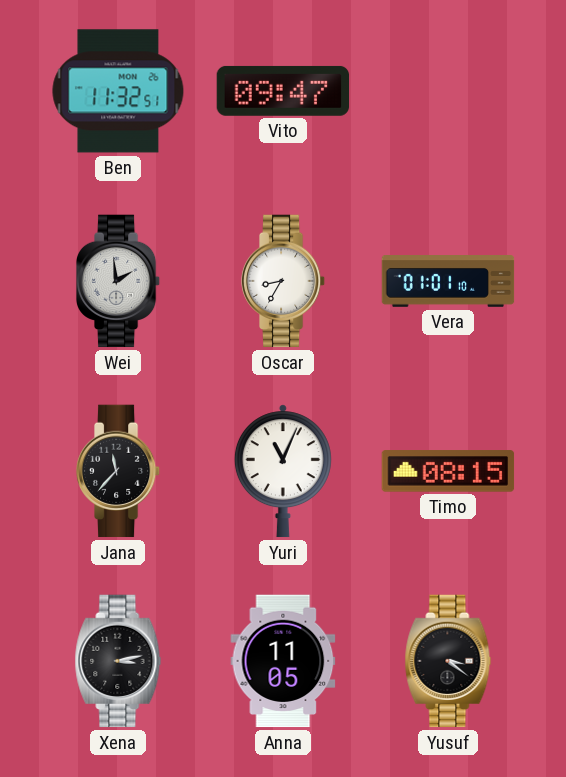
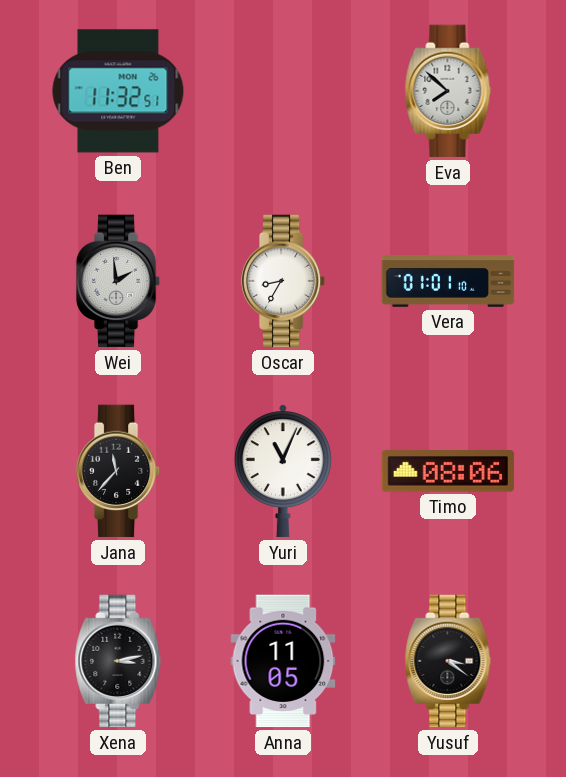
Vito: 09:47 -> none (283, 91)
Eva: none -> 7:52 (448, 91)
Timo: 08:15 -> 08:06 (448, 471)
